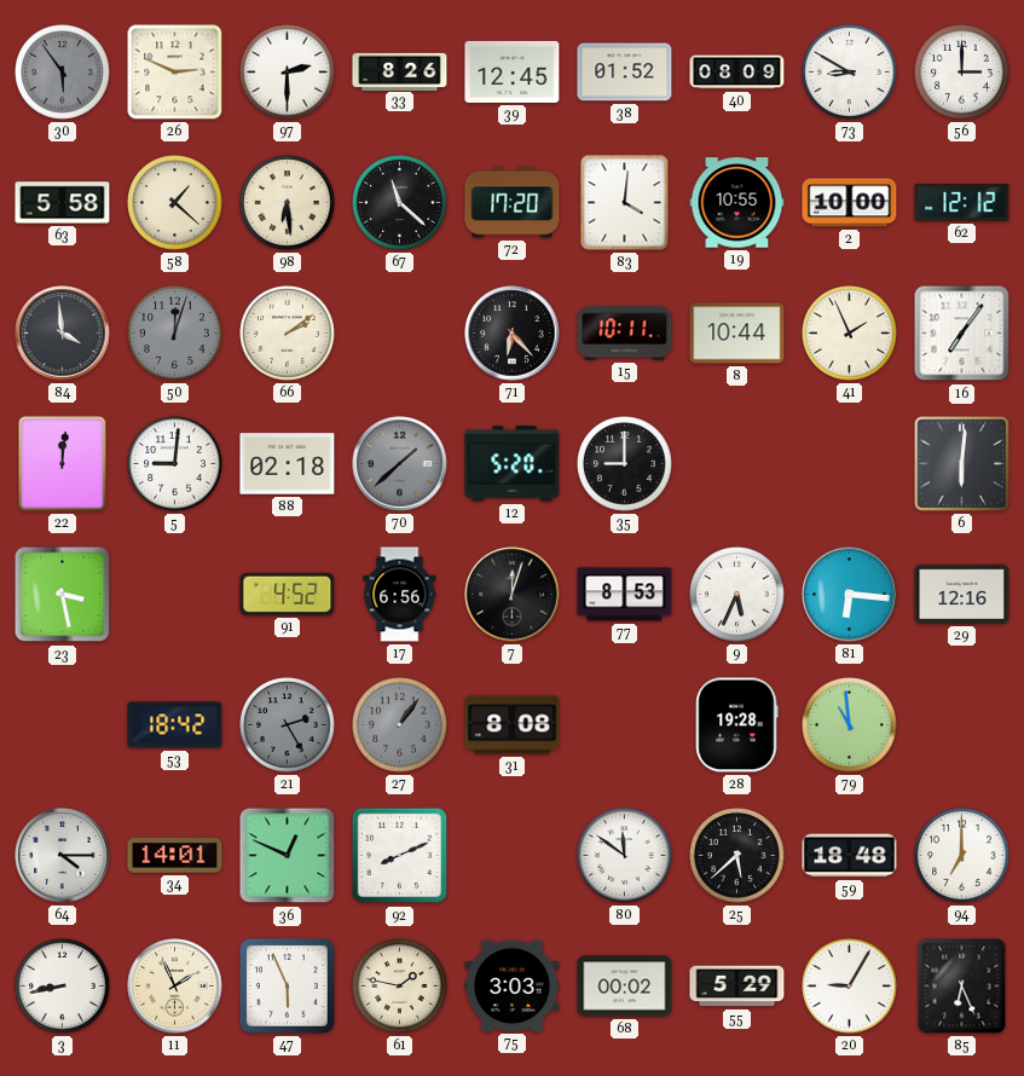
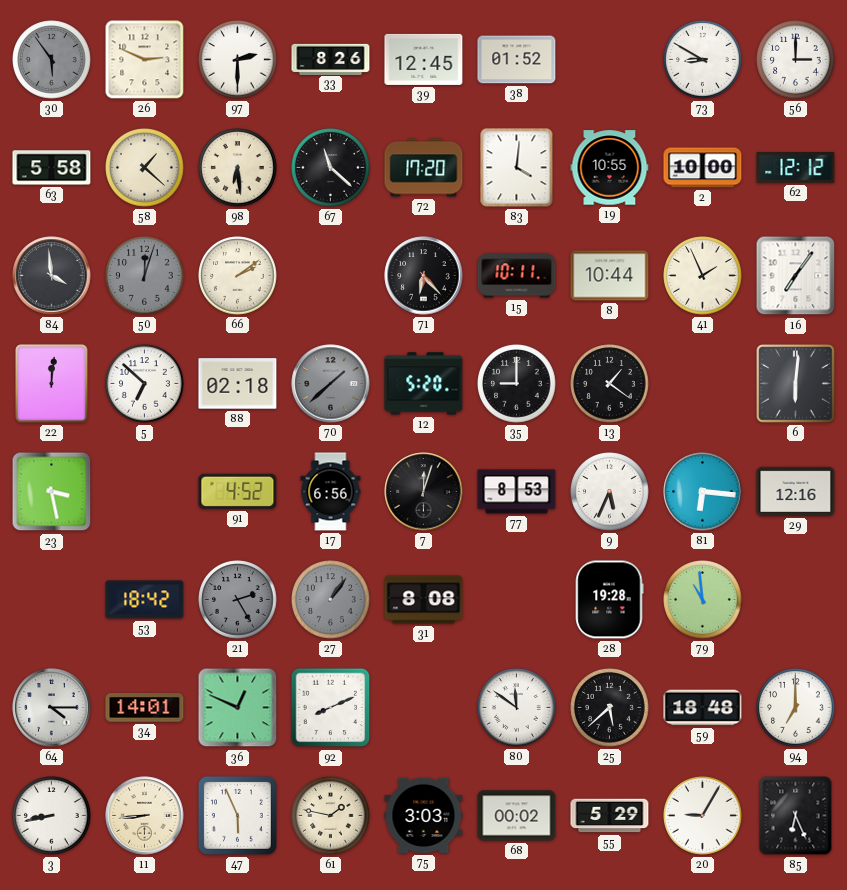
40: 08:09 -> none (737, 73)
5: 9:01 -> 6:52 (145, 384)
13: none -> 1:21 (610, 384)
11: 1:56 -> 8:44 (145, 816)
